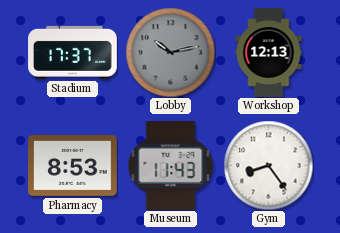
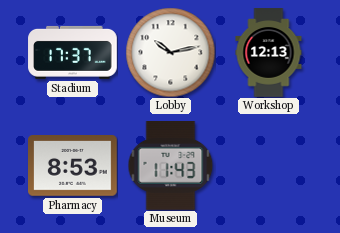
Lobby dial: grey -> white (170, 52)
Gym: 8:24 -> none (268, 165)
